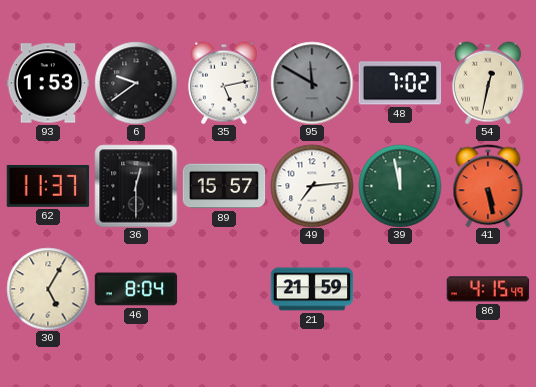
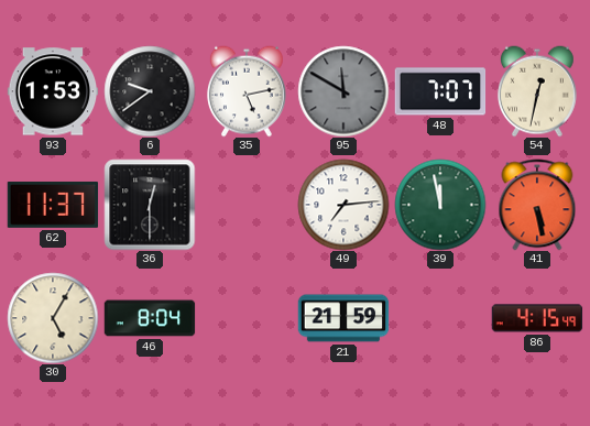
48: 7:02 -> 7:07 (440, 91)
89: 15:57 -> none (224, 186)
